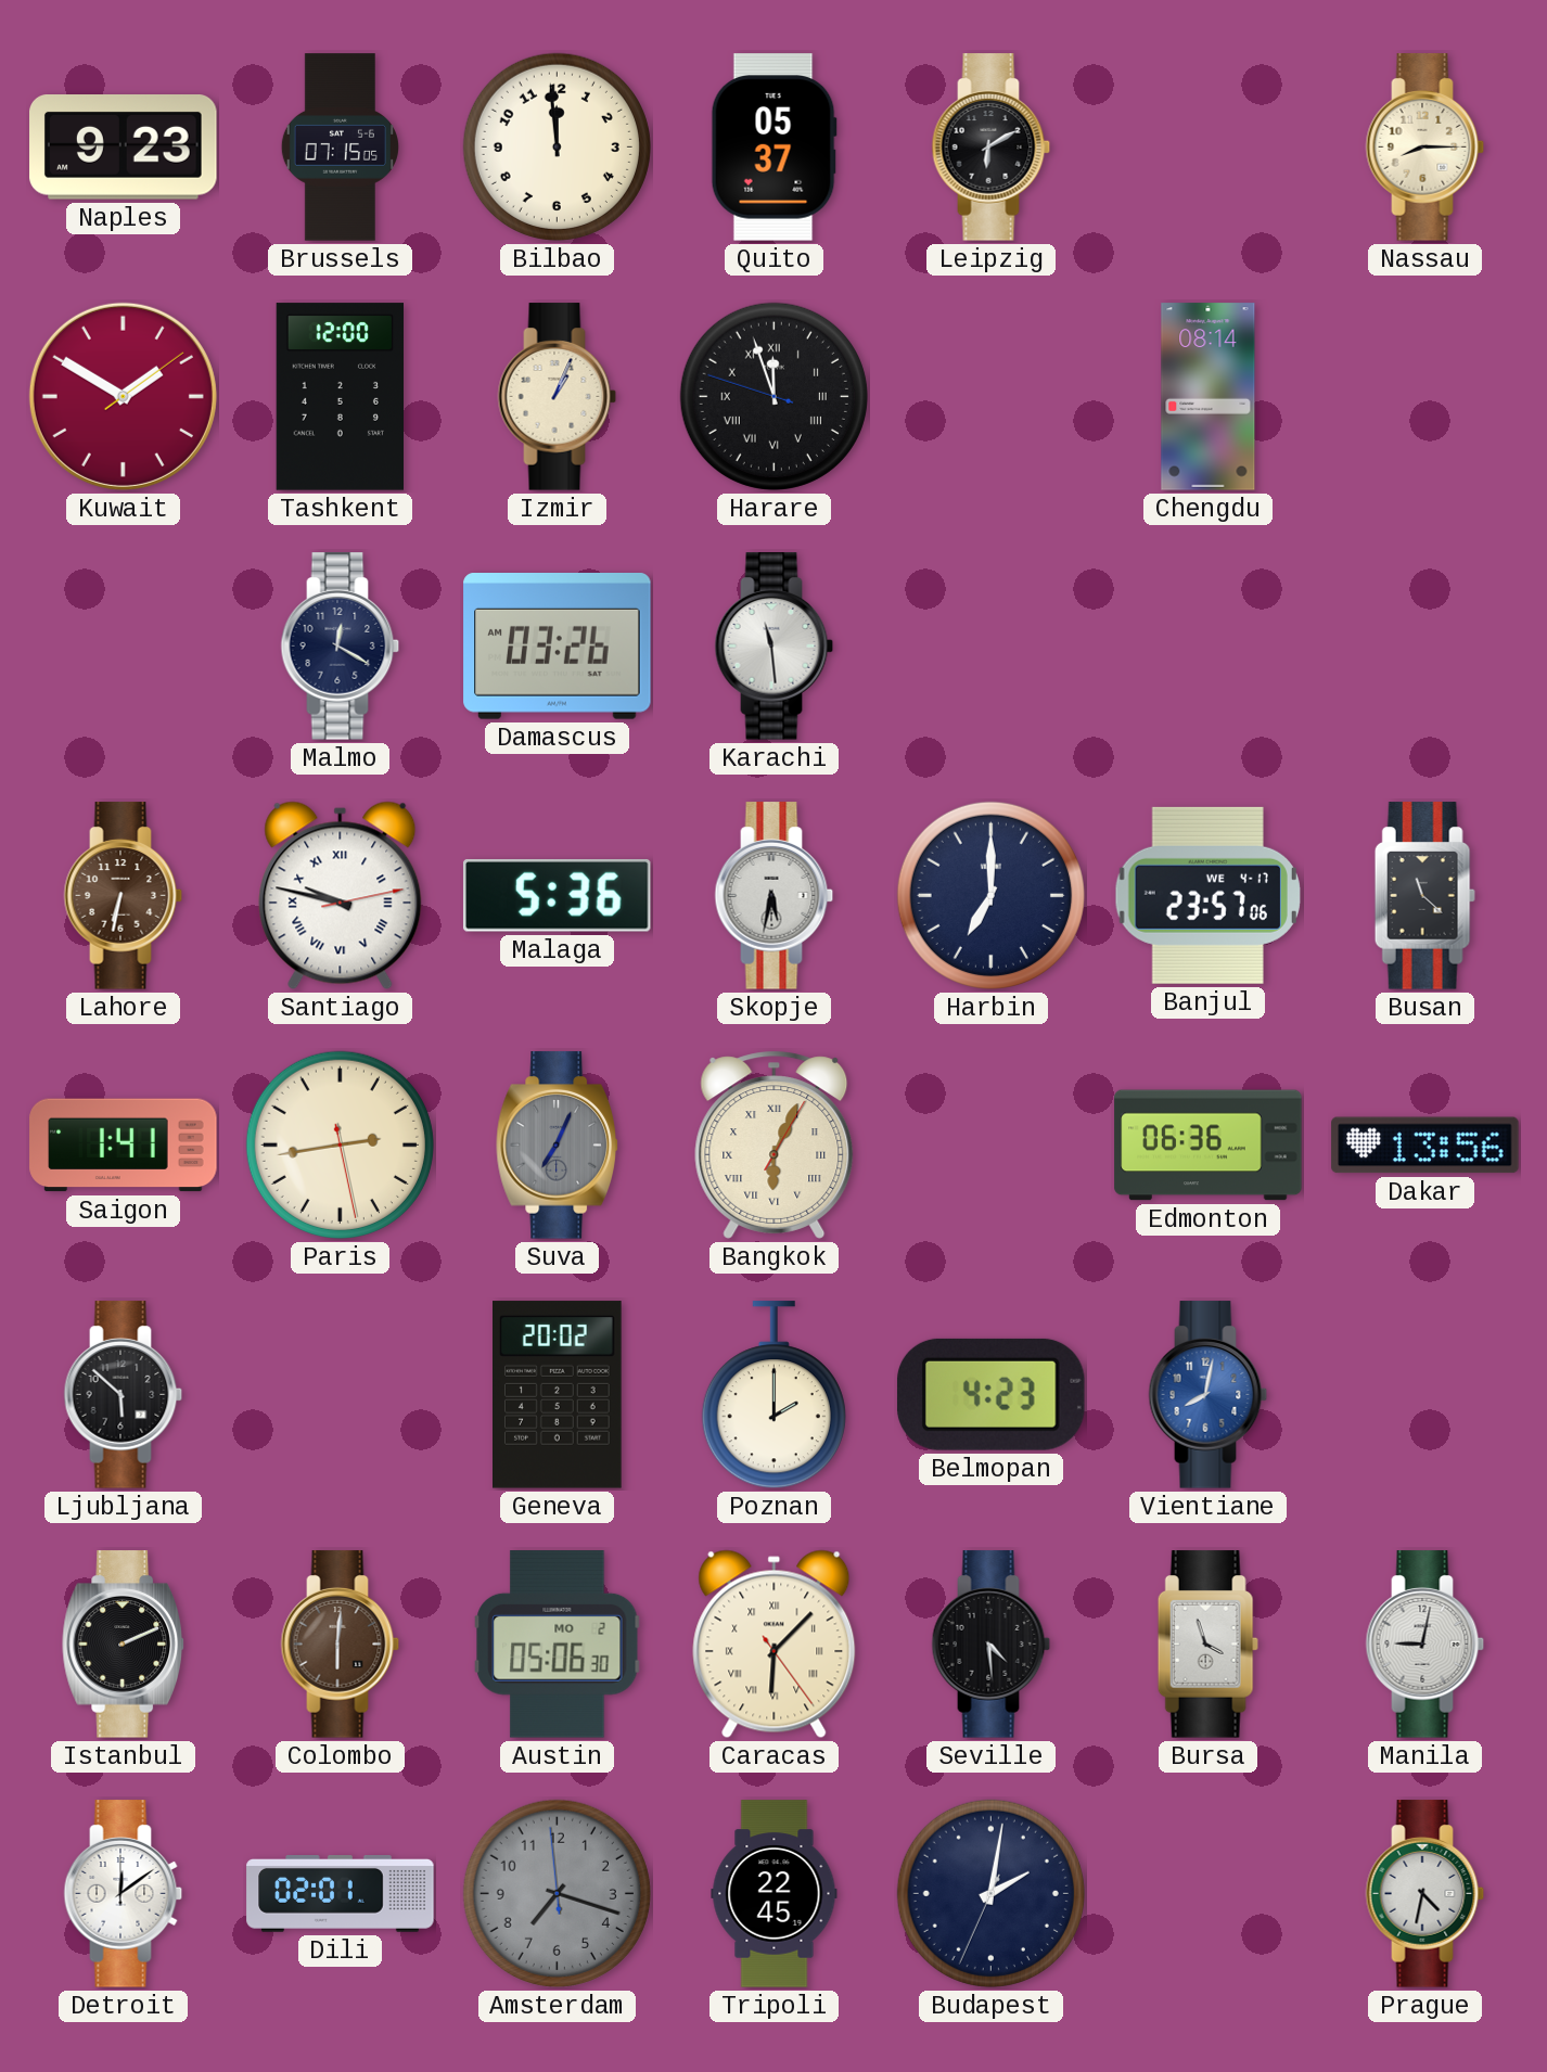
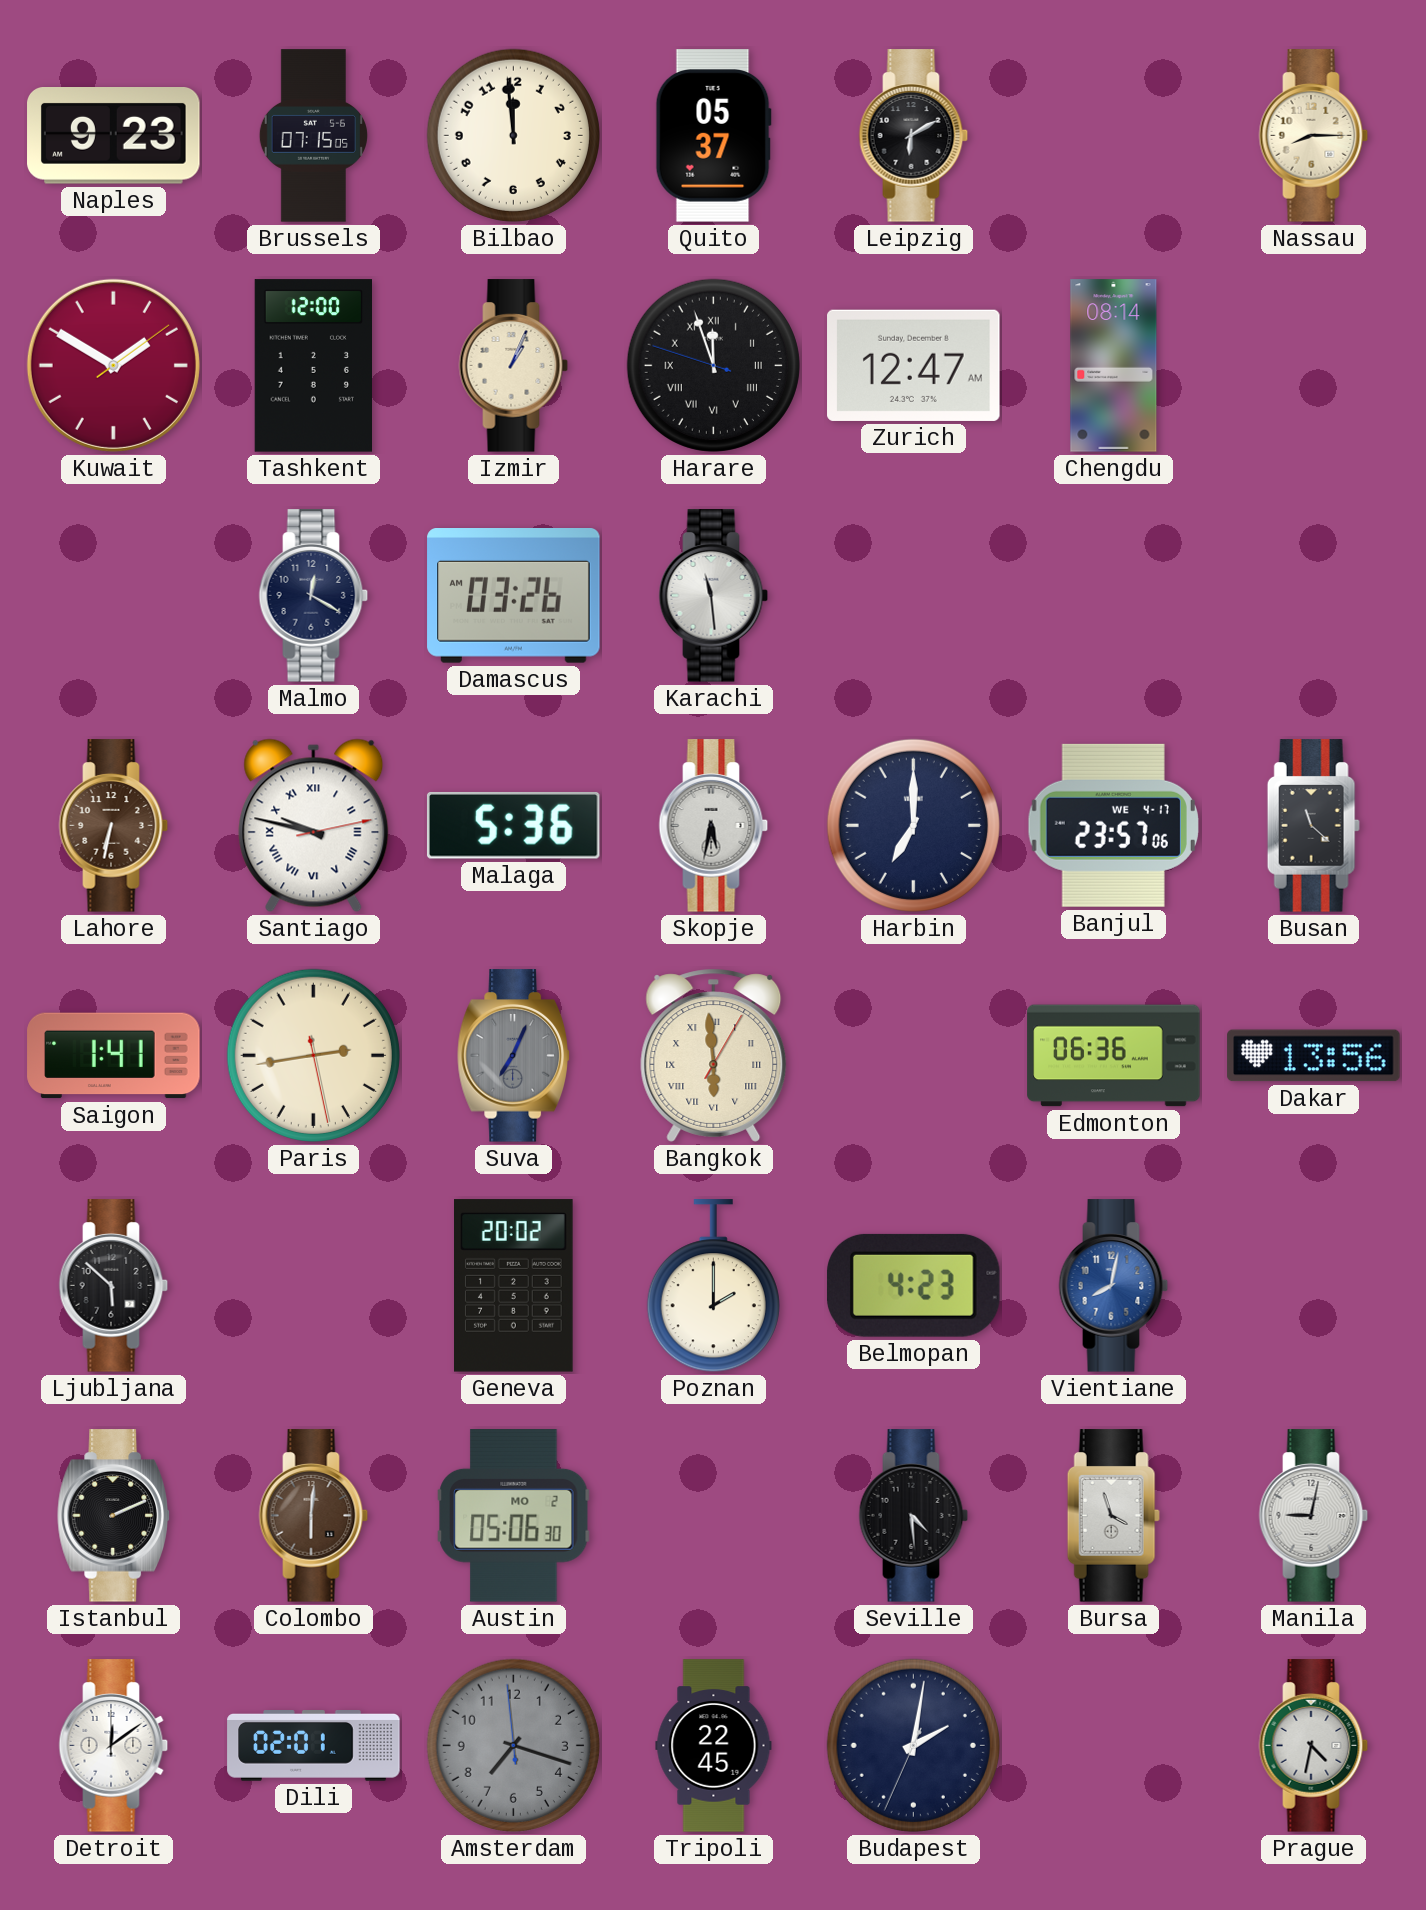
Zurich: none -> 12:47 (914, 365)
Bangkok: 6:04 -> 5:59 (714, 1055)
Caracas: 6:07 -> none (775, 1645)
